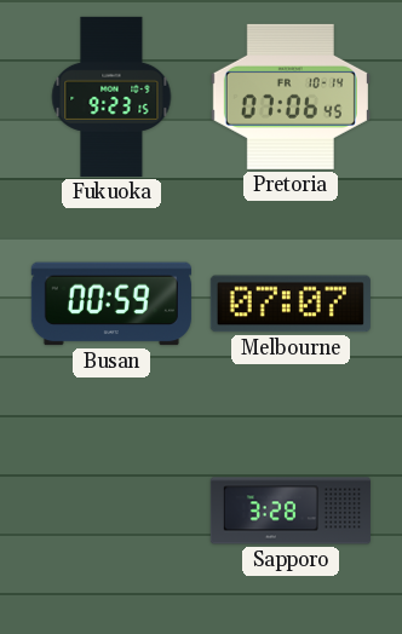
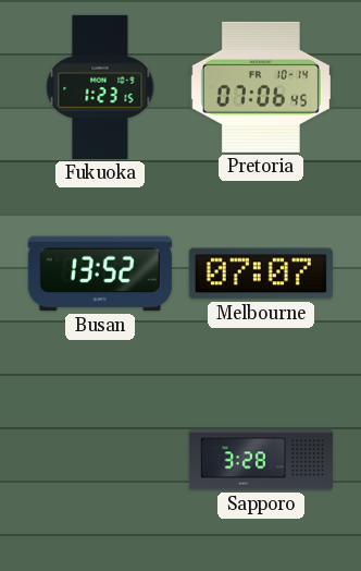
Fukuoka: 9:23 -> 1:23 (100, 87)
Busan: 00:59 -> 13:52 (100, 274)
